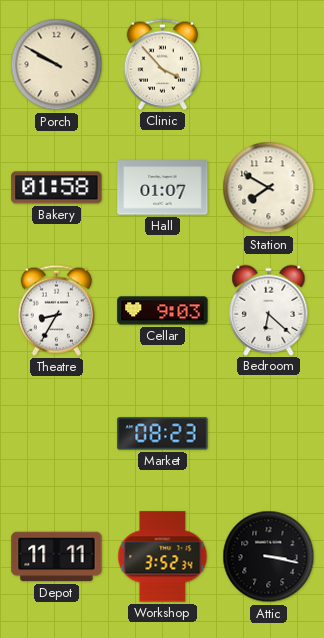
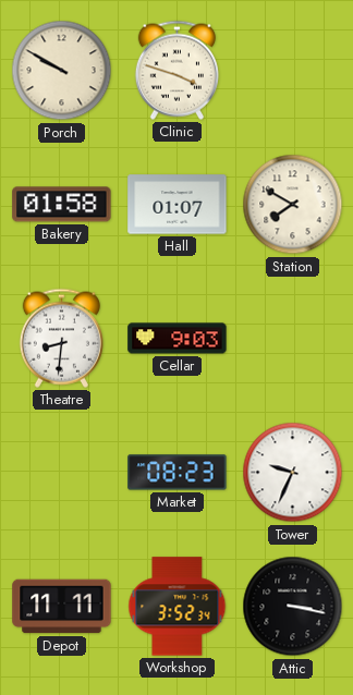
Clinic: 3:53 -> 3:48 (176, 70)
Theatre: 8:35 -> 8:31 (61, 338)
Bedroom: 6:22 -> none (269, 310)
Tower: none -> 9:34 (293, 473)
